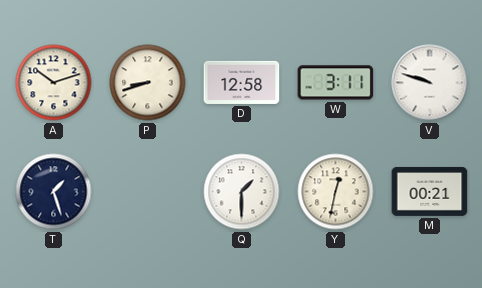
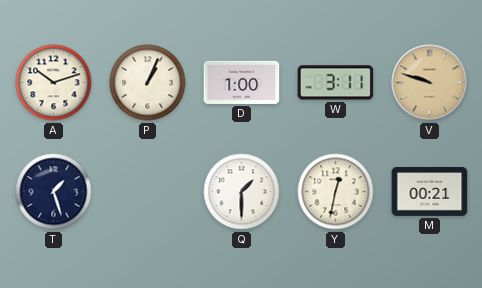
P: 8:42 -> 1:04 (148, 83)
D: 12:58 -> 1:00 (242, 82)
V dial: white -> champagne (430, 83)
